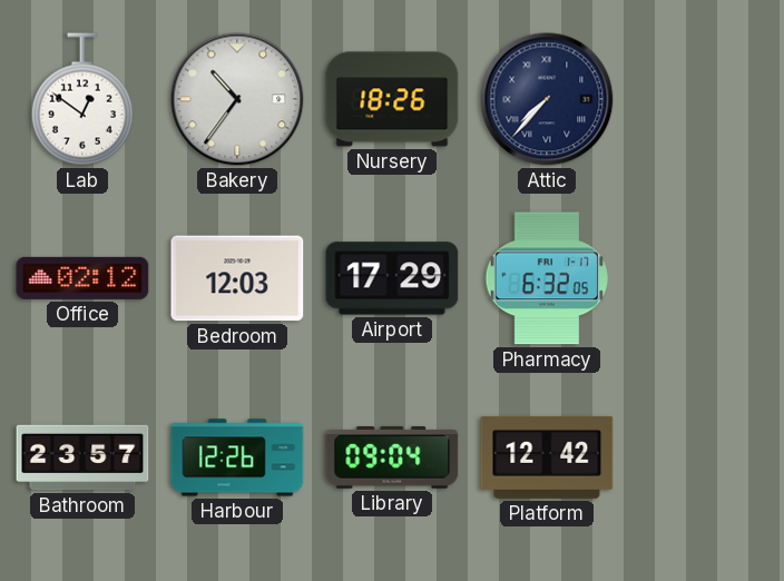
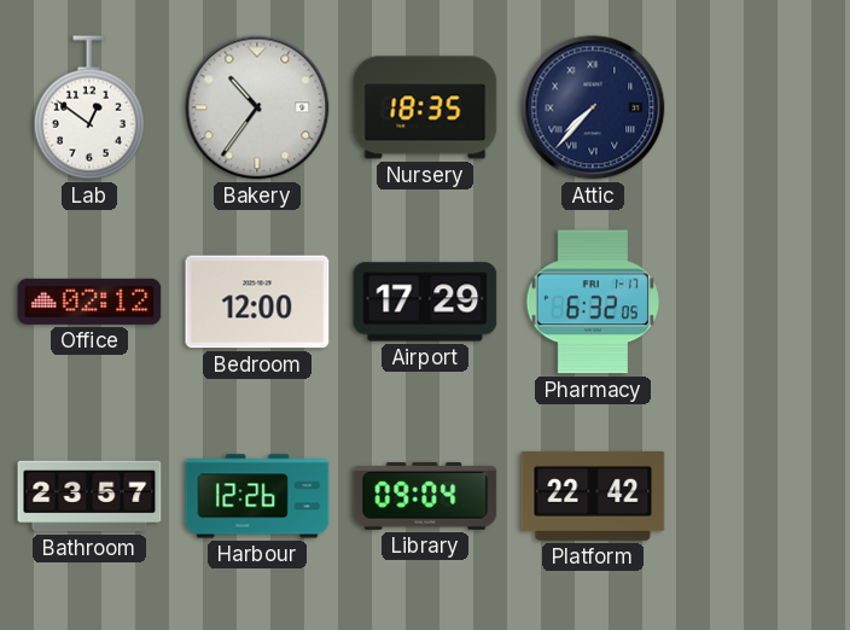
Nursery: 18:26 -> 18:35 (425, 107)
Bedroom: 12:03 -> 12:00 (257, 302)
Platform: 12:42 -> 22:42 (593, 496)
